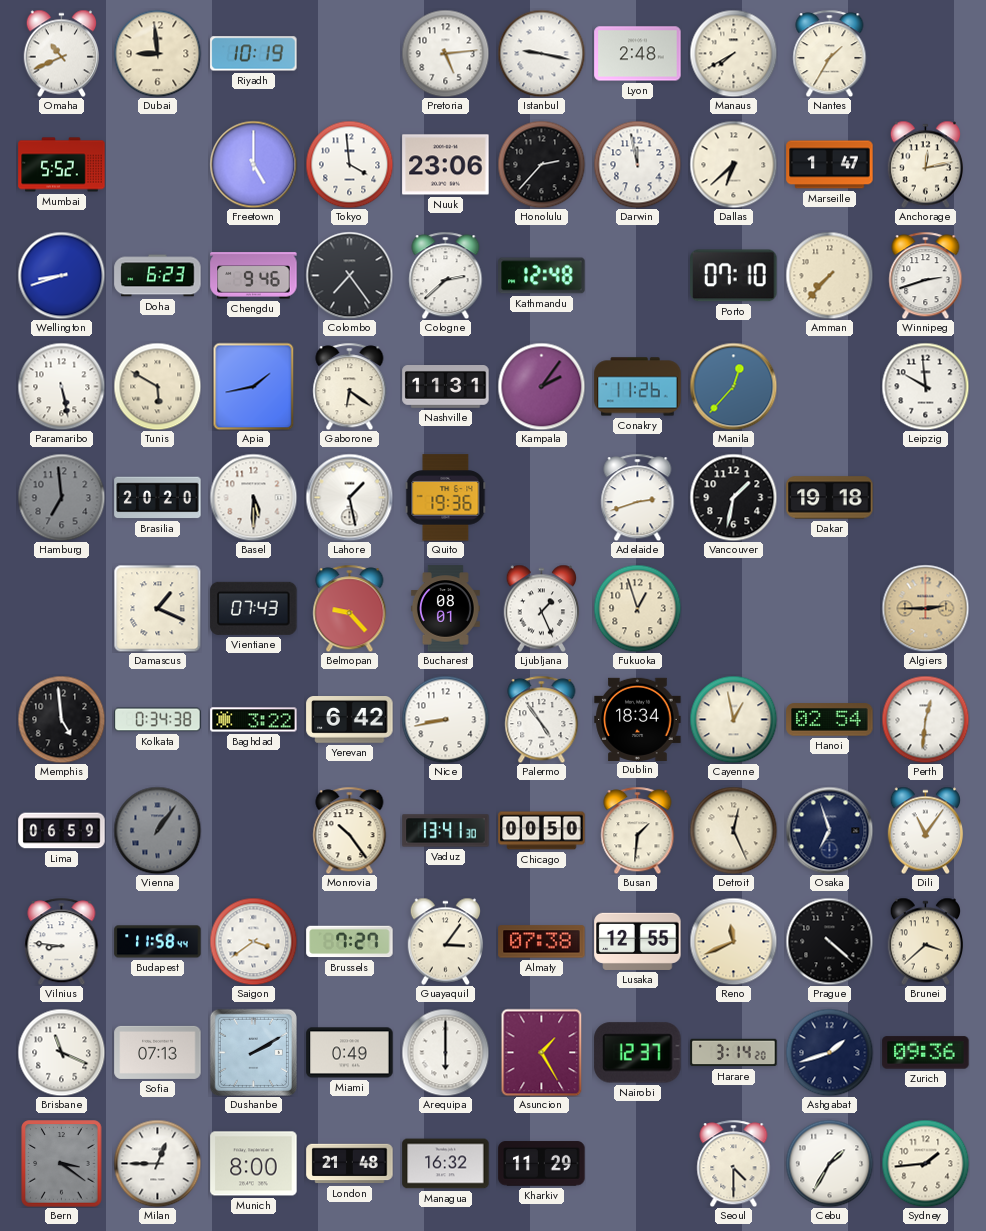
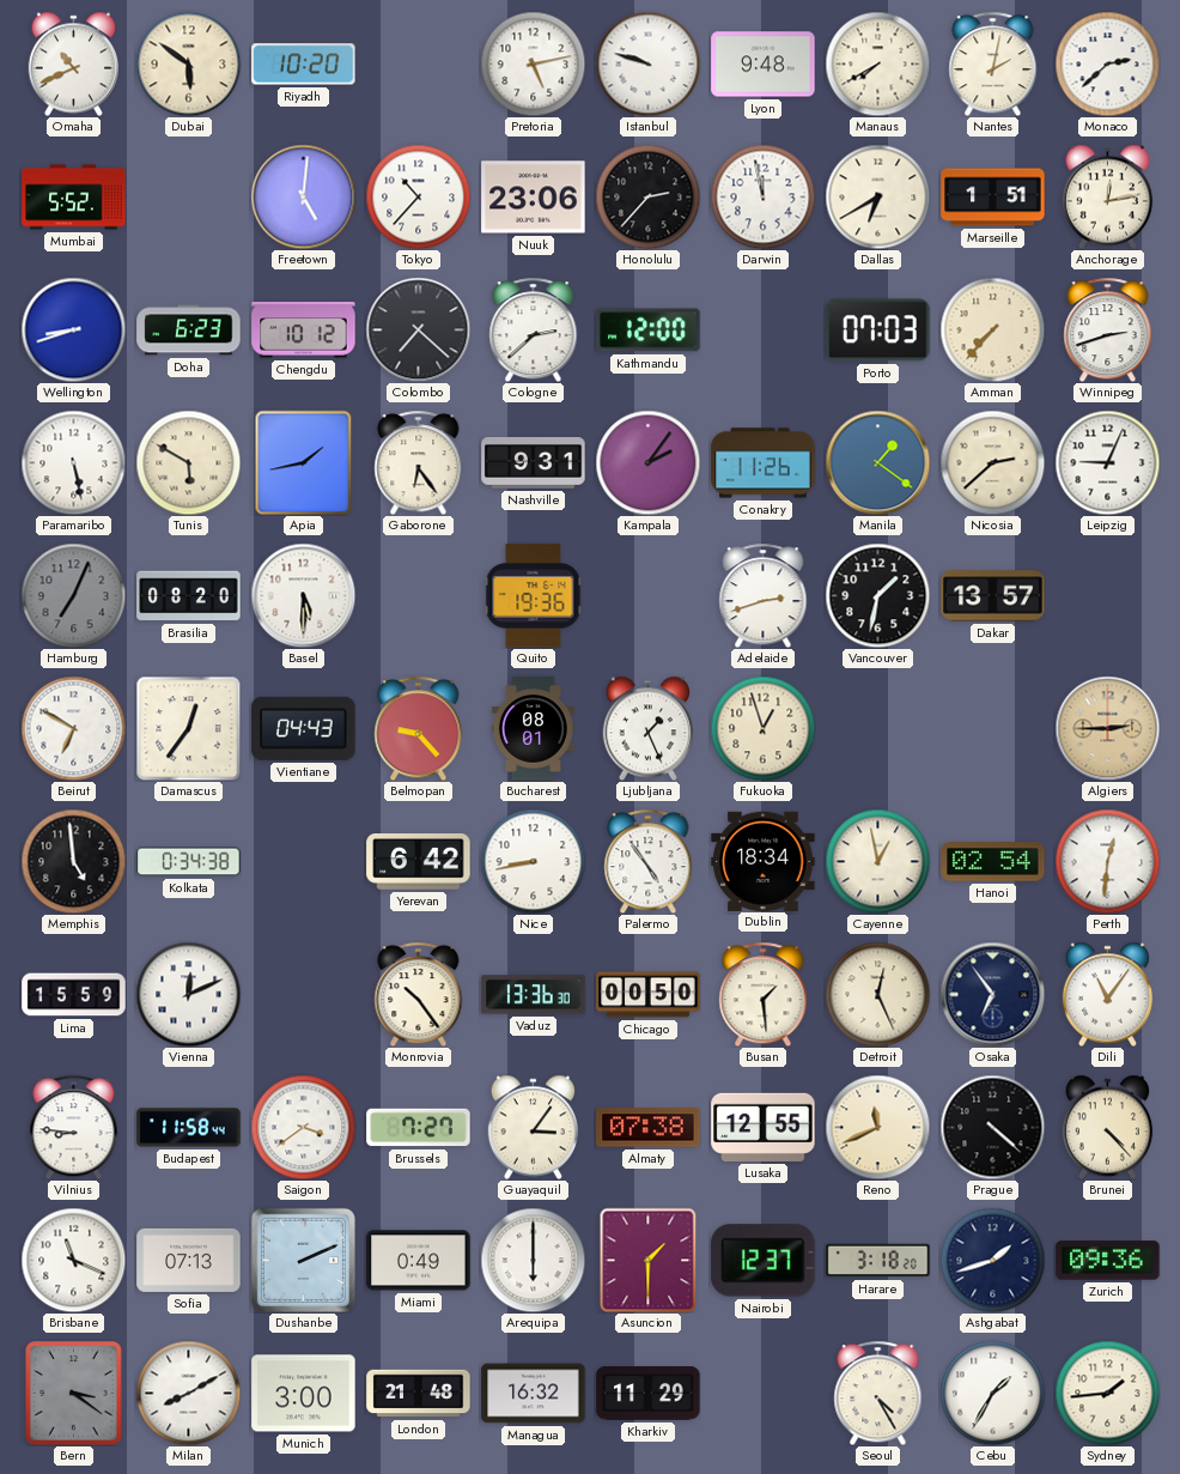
Dubai: 8:59 -> 5:51 (188, 63)
Riyadh: 10:19 -> 10:20 (304, 65)
Pretoria: 5:14 -> 5:13 (533, 63)
Istanbul: 9:17 -> 9:48 (647, 63)
Lyon: 2:48 -> 9:48 (764, 65)
Nantes: 1:35 -> 2:02 (993, 63)
Monaco: none -> 2:38 (1107, 63)
Freetown: 5:00 -> 5:01 (303, 196)
Tokyo: 3:59 -> 10:37 (418, 196)
Dallas: 6:38 -> 6:40 (877, 196)
Marseille: 1:47 -> 1:51 (993, 198)
Chengdu: 9:46 -> 10:12 (304, 330)
Colombo: 7:24 -> 7:22 (418, 329)
Kathmandu: 12:48 -> 12:00 (649, 330)
Porto: 07:10 -> 07:03 (878, 330)
Gaborone: 6:21 -> 6:24 (419, 462)
Nashville: 11:31 -> 9:31 (534, 463)
Manila: 12:37 -> 1:21 (877, 462)
Nicosia: none -> 2:38 (992, 462)
Leipzig: 9:59 -> 9:04 (1107, 462)
Hamburg: 6:59 -> 7:04 (73, 595)
Brasilia: 20:20 -> 08:20 (189, 596)
Lahore: 1:28 -> none (349, 497)
Dakar: 19:18 -> 13:57 (993, 596)
Beirut: none -> 6:50 (73, 728)
Damascus: 1:19 -> 12:36 (188, 728)
Vientiane: 07:43 -> 04:43 (304, 728)
Baghdad: 3:22 -> none (254, 720)
Lima: 06:59 -> 15:59 (74, 995)
Vienna: 1:06 -> 12:11 (188, 994)
Vienna dial: grey -> white (188, 994)
Vaduz: 13:41 -> 13:36 (534, 995)
Busan: 1:31 -> 1:29 (764, 994)
Osaka: 6:57 -> 6:54 (992, 994)
Brunei: 3:38 -> 4:23 (1107, 1127)
Dushanbe: 2:10 -> 2:11 (303, 1260)
Asuncion: 1:25 -> 1:30 (649, 1260)
Harare: 3:14 -> 3:18 (878, 1261)
Milan: 12:45 -> 8:10 (188, 1393)
Munich: 8:00 -> 3:00 (304, 1394)
Seoul: 4:30 -> 4:25 (878, 1393)
